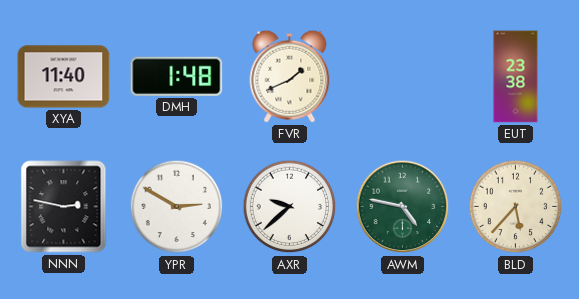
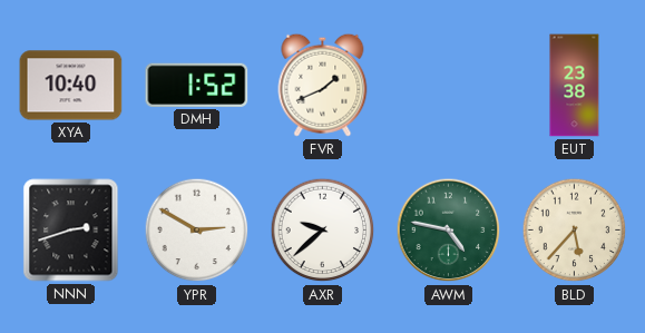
XYA: 11:40 -> 10:40 (71, 86)
DMH: 1:48 -> 1:52 (197, 85)
NNN: 2:47 -> 2:42 (71, 231)
